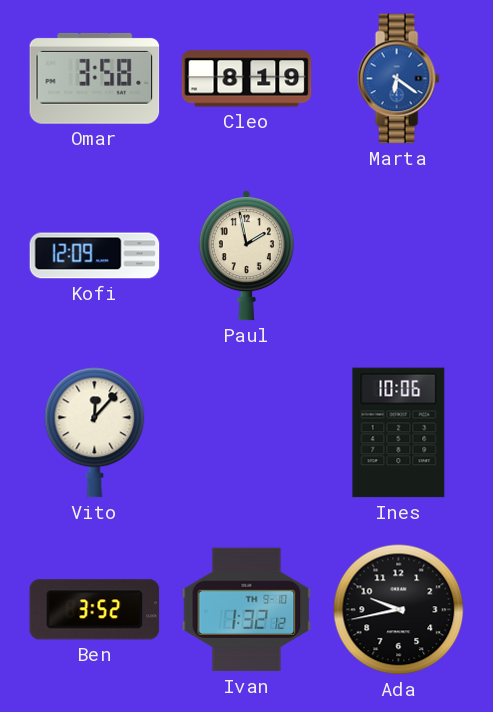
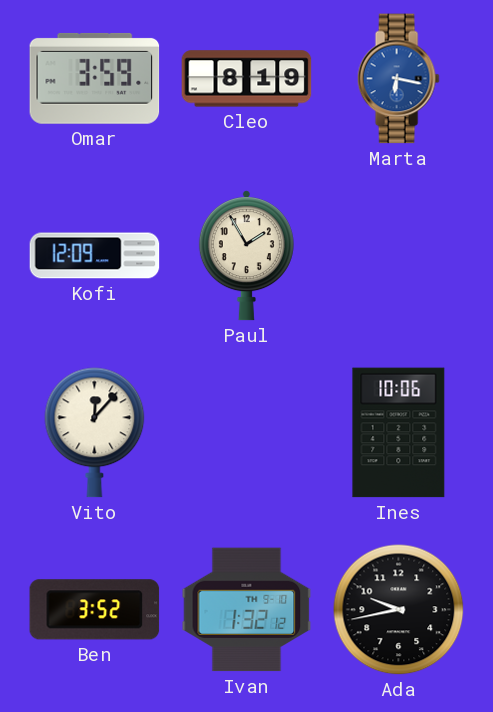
Omar: 3:58 -> 3:59 (95, 78)
Marta: 6:21 -> 6:17 (398, 79)
Paul: 1:58 -> 1:55 (246, 256)
